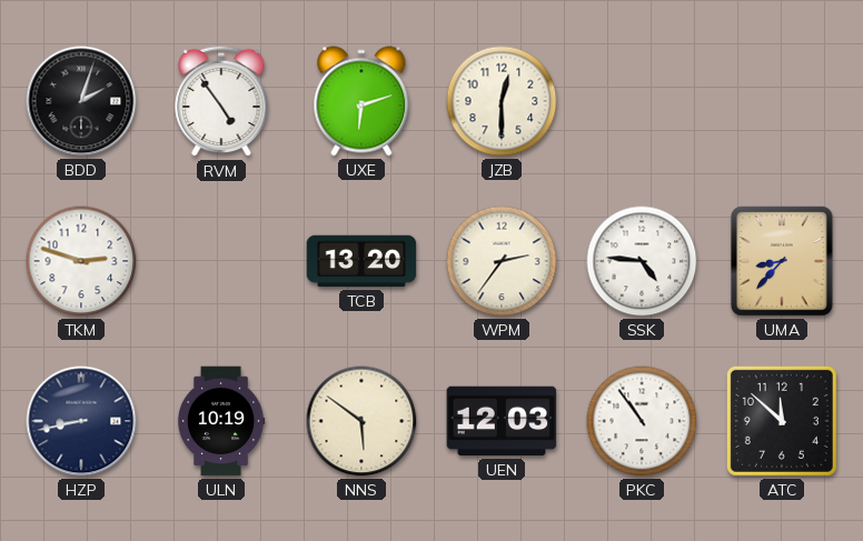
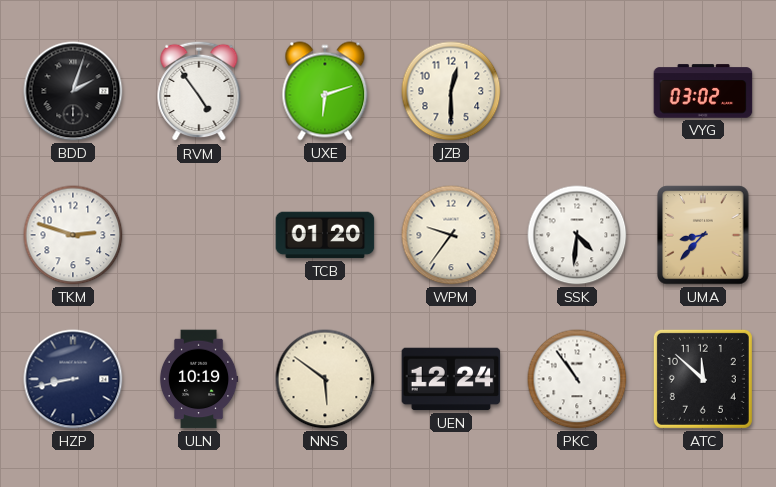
VYG: none -> 03:02 (703, 91)
TCB: 13:20 -> 01:20 (325, 235)
WPM: 2:36 -> 9:36 (451, 235)
SSK: 4:46 -> 4:31 (577, 235)
UEN: 12:03 -> 12:24 (451, 379)
